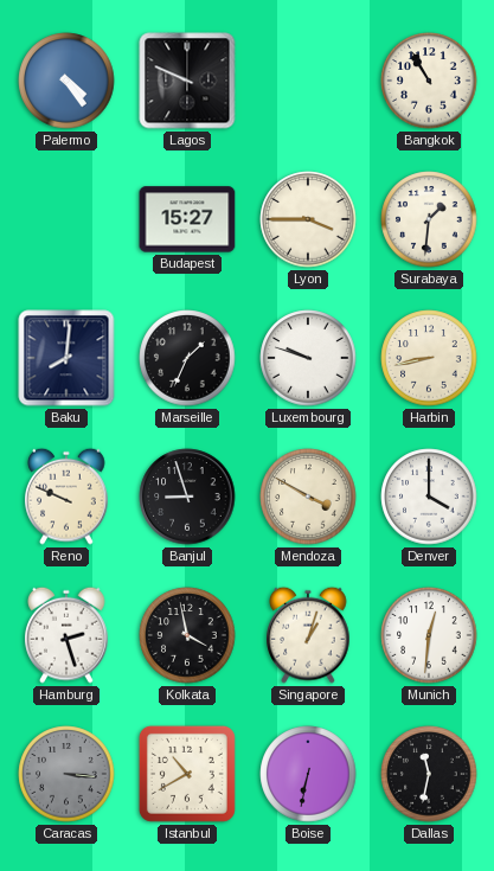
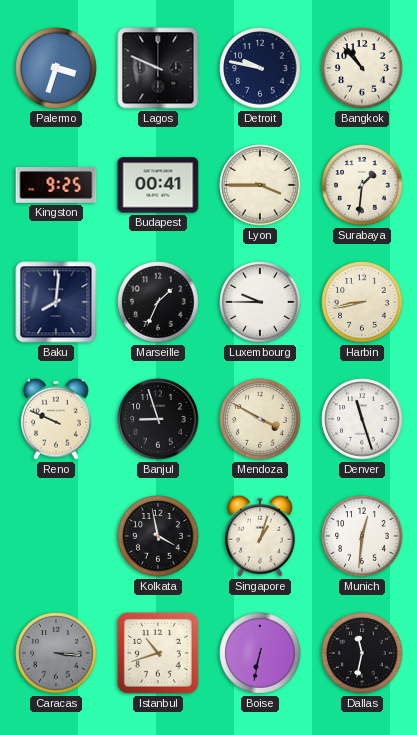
Palermo: 4:24 -> 3:33 (56, 68)
Detroit: none -> 9:47 (260, 68)
Bangkok: 10:55 -> 10:53 (362, 68)
Kingston: none -> 9:25 (56, 185)
Budapest: 15:27 -> 00:41 (158, 185)
Luxembourg: 9:48 -> 9:45 (260, 302)
Denver: 4:00 -> 11:27 (362, 419)
Hamburg: 2:27 -> none (68, 635)
Istanbul: 10:40 -> 10:42 (158, 653)
